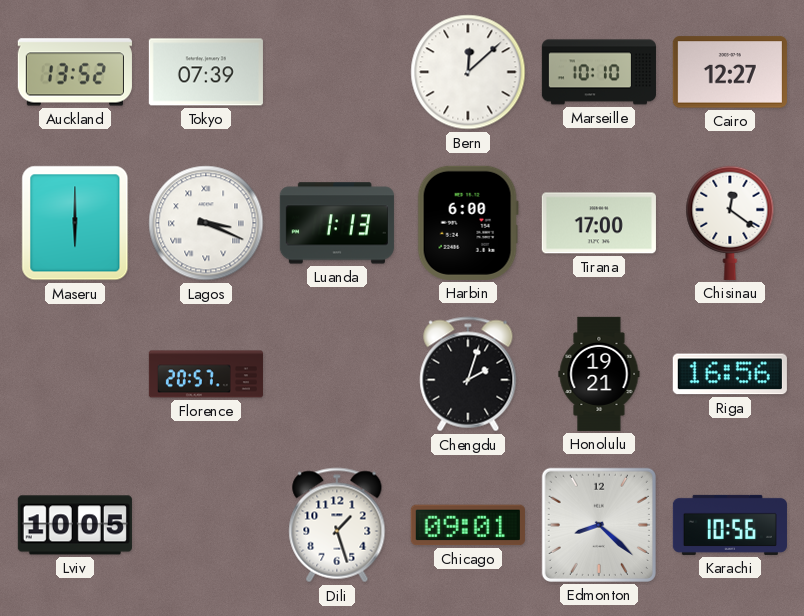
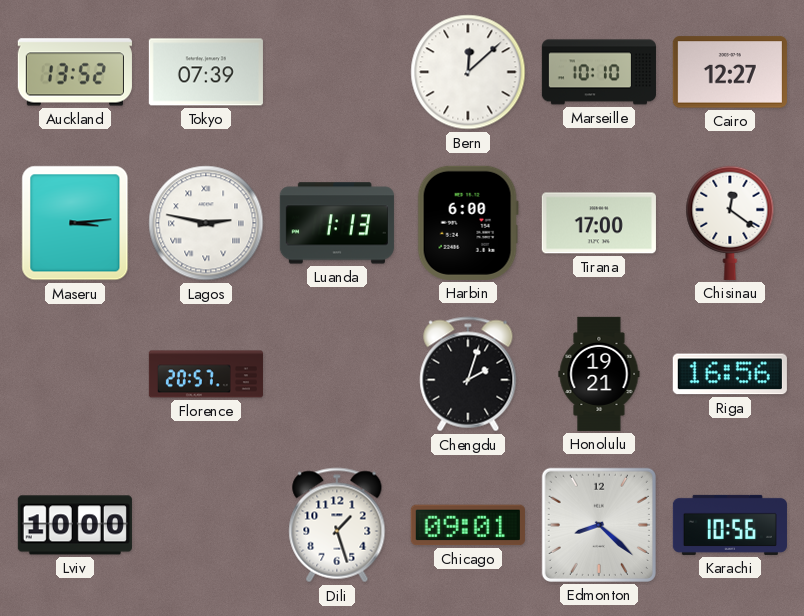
Maseru: 6:00 -> 3:14 (75, 223)
Lagos: 3:19 -> 2:47 (206, 223)
Lviv: 10:05 -> 10:00 (75, 525)
